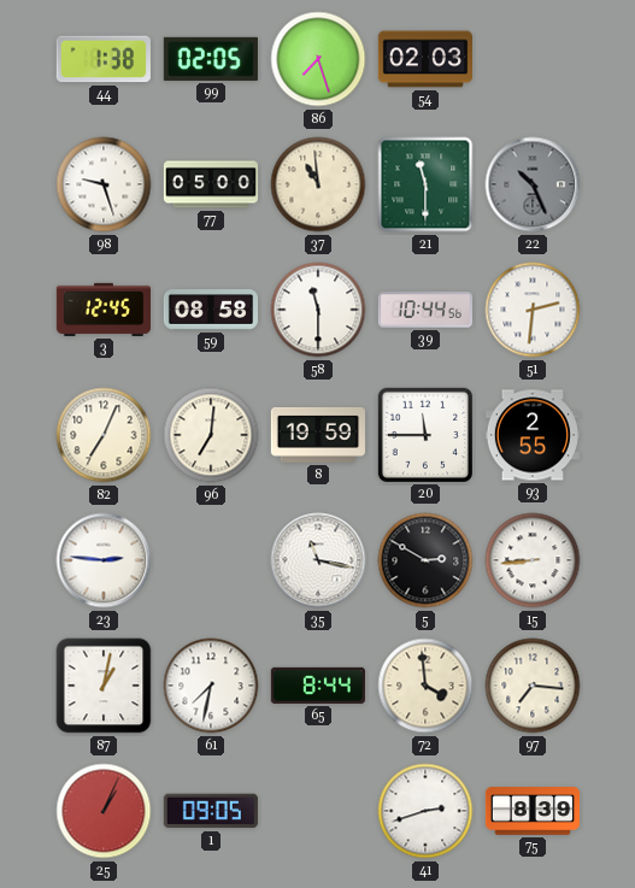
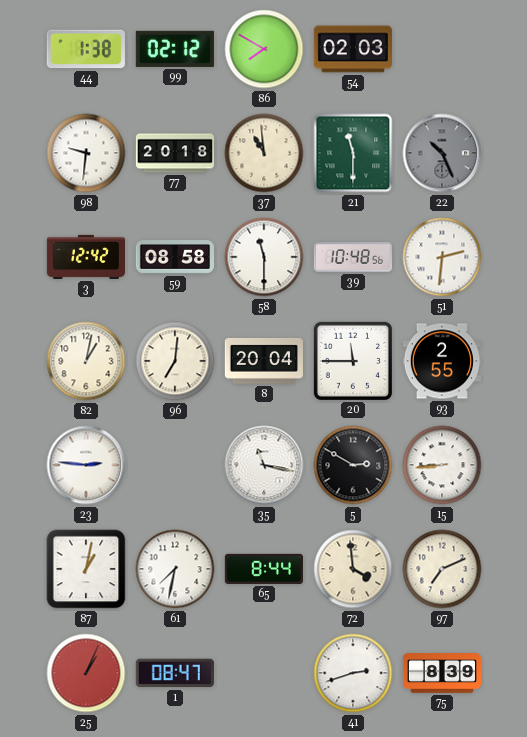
99: 02:05 -> 02:12 (175, 49)
86: 7:27 -> 7:50 (264, 49)
98: 9:27 -> 9:31 (86, 153)
77: 05:00 -> 20:18 (174, 153)
3: 12:45 -> 12:42 (85, 257)
39: 10:44 -> 10:48 (352, 257)
82: 7:04 -> 1:02 (86, 361)
8: 19:59 -> 20:04 (264, 361)
97: 7:16 -> 7:11 (442, 569)
1: 09:05 -> 08:47 (175, 673)
